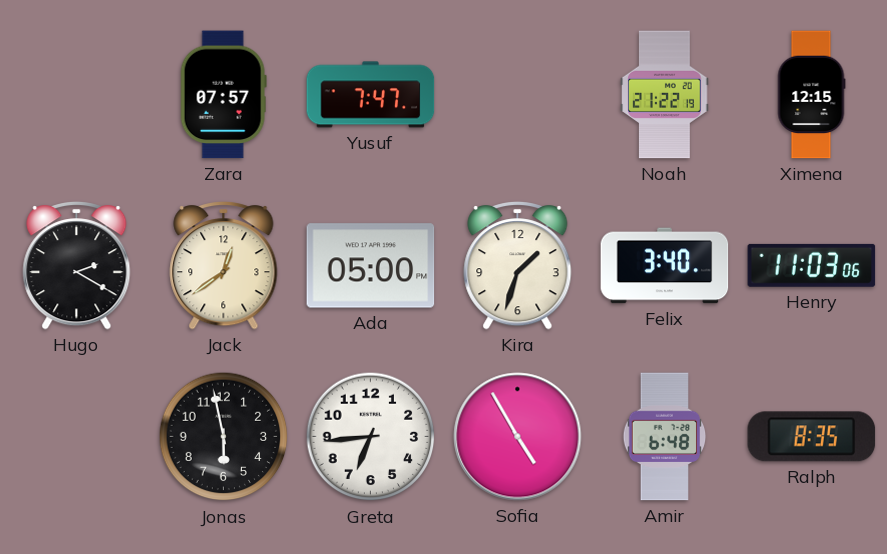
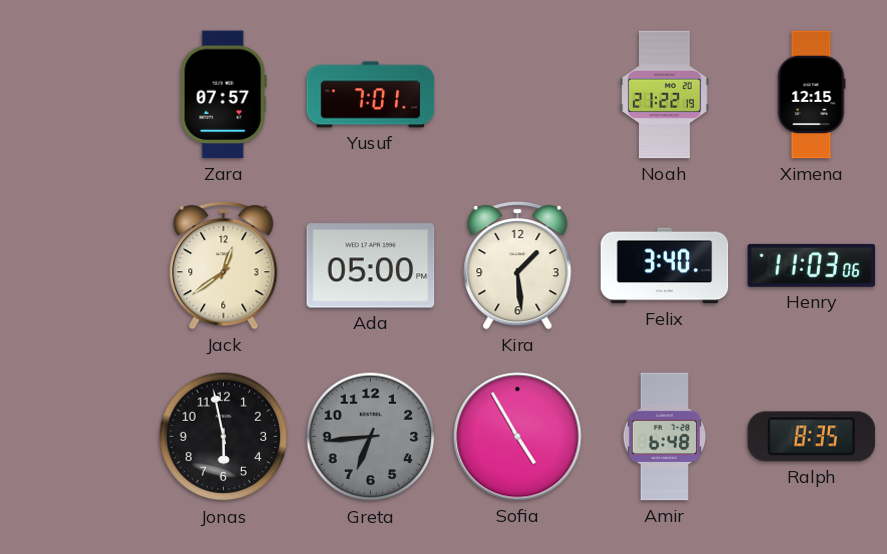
Yusuf: 7:47 -> 7:01 (371, 95)
Hugo: 2:20 -> none (77, 266)
Kira: 1:33 -> 1:29 (518, 266)
Greta dial: white -> grey (371, 437)
